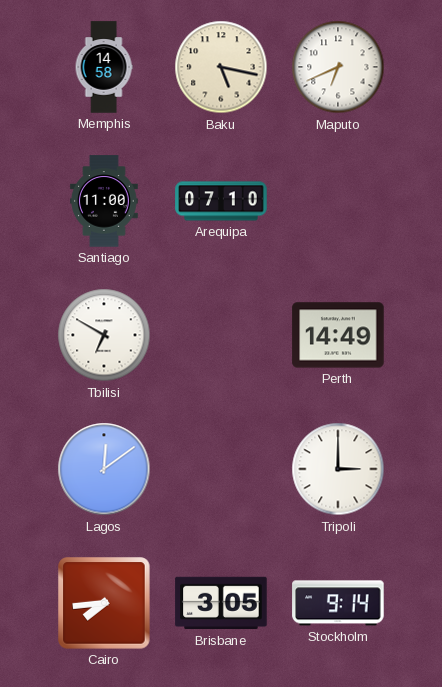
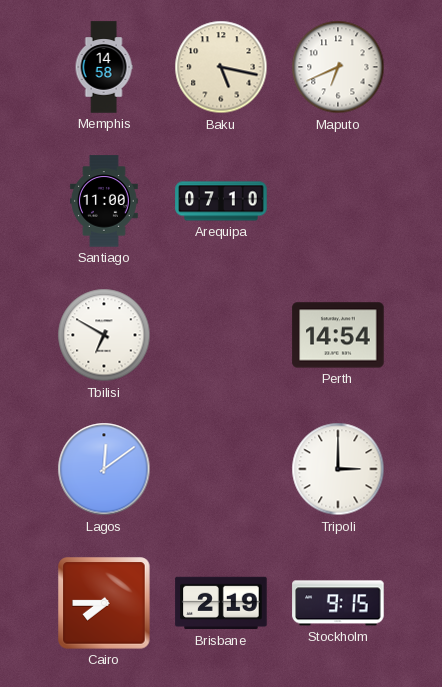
Perth: 14:49 -> 14:54 (338, 335)
Cairo: 7:44 -> 7:45 (104, 603)
Brisbane: 3:05 -> 2:19 (221, 603)
Stockholm: 9:14 -> 9:15 (338, 603)
